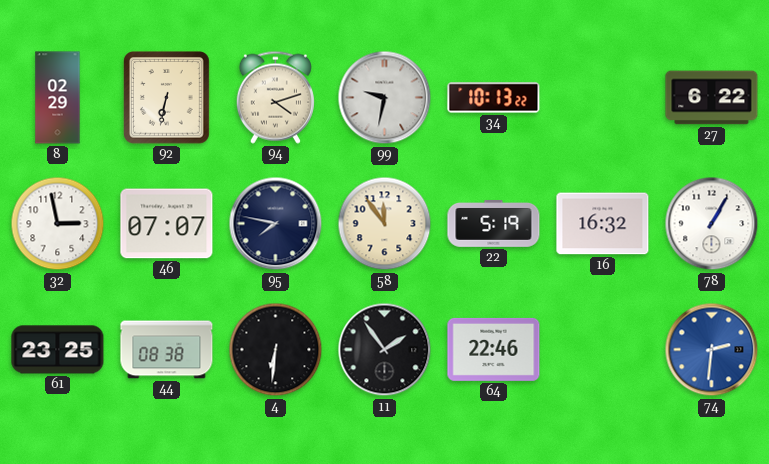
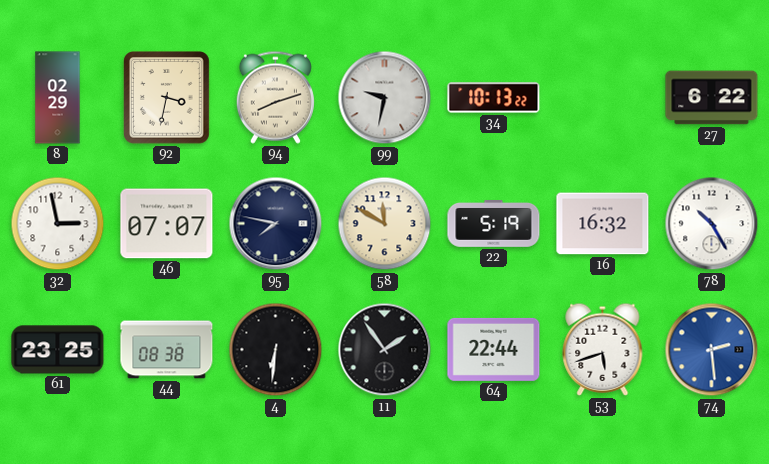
92: 6:32 -> 3:32 (167, 98)
94: 4:12 -> 8:12 (275, 97)
58: 11:54 -> 11:50 (385, 224)
78: 1:05 -> 10:25 (712, 224)
64: 22:46 -> 22:44 (494, 349)
53: none -> 5:42 (603, 349)
74: 2:31 -> 2:29 (712, 350)
